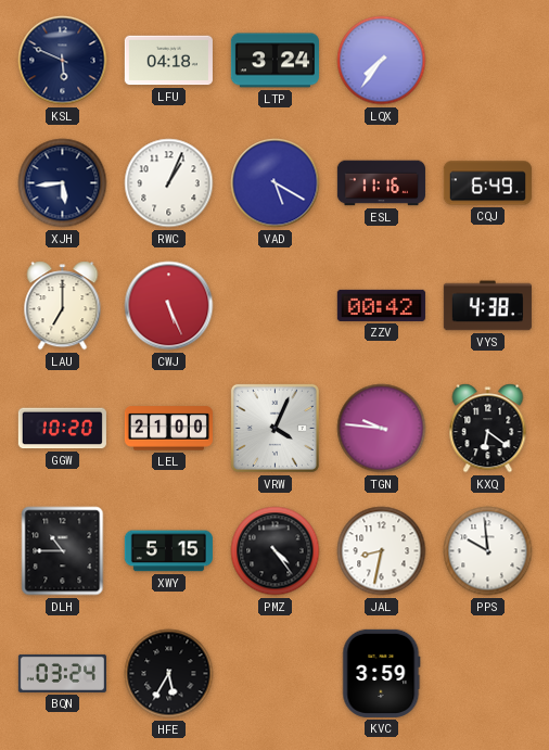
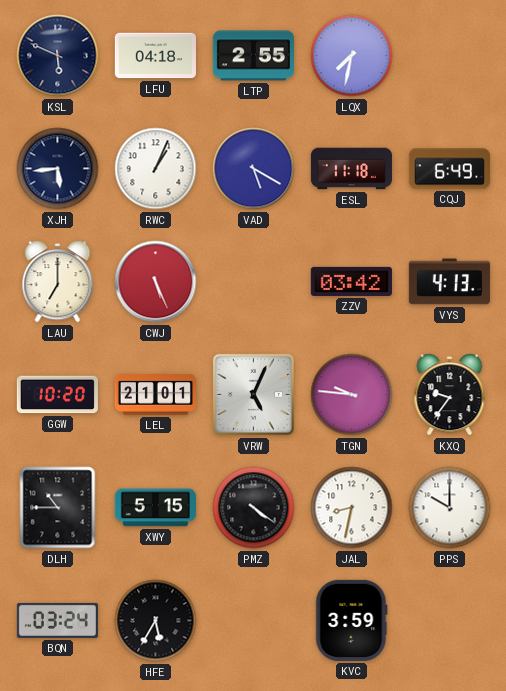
LTP: 3:24 -> 2:55 (253, 56)
LQX: 7:36 -> 7:32 (352, 56)
ESL: 11:16 -> 11:18 (351, 169)
ZZV: 00:42 -> 03:42 (351, 281)
VYS: 4:38 -> 4:13 (449, 282)
LEL: 21:00 -> 21:01 (155, 395)
VRW: 4:04 -> 5:04 (253, 394)
KXQ: 6:21 -> 9:36 (450, 395)
PMZ: 4:24 -> 4:21 (254, 508)
PPS: 9:59 -> 10:00 (450, 508)
